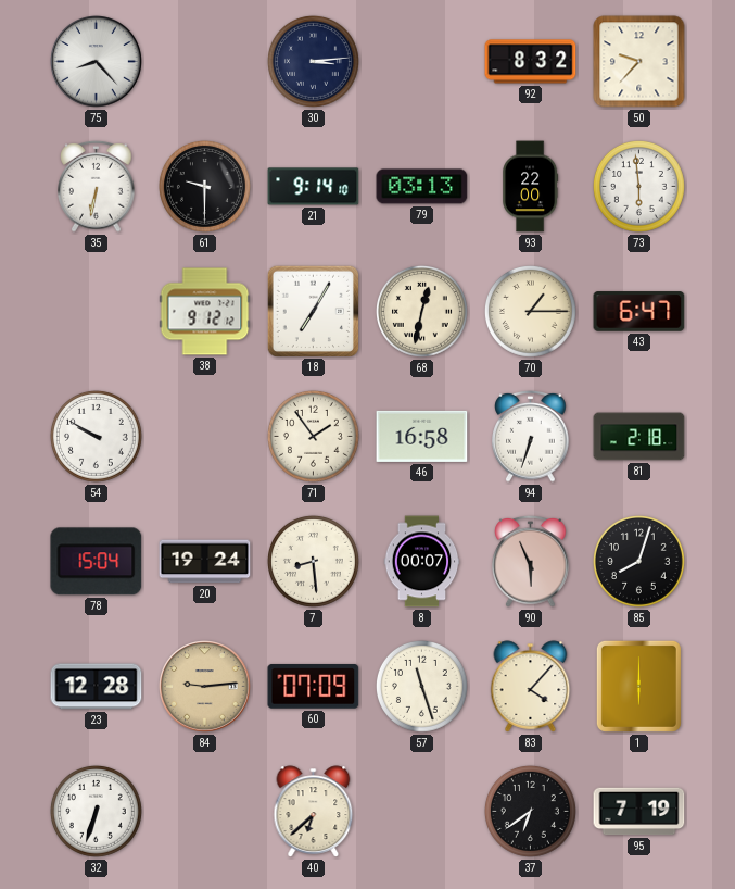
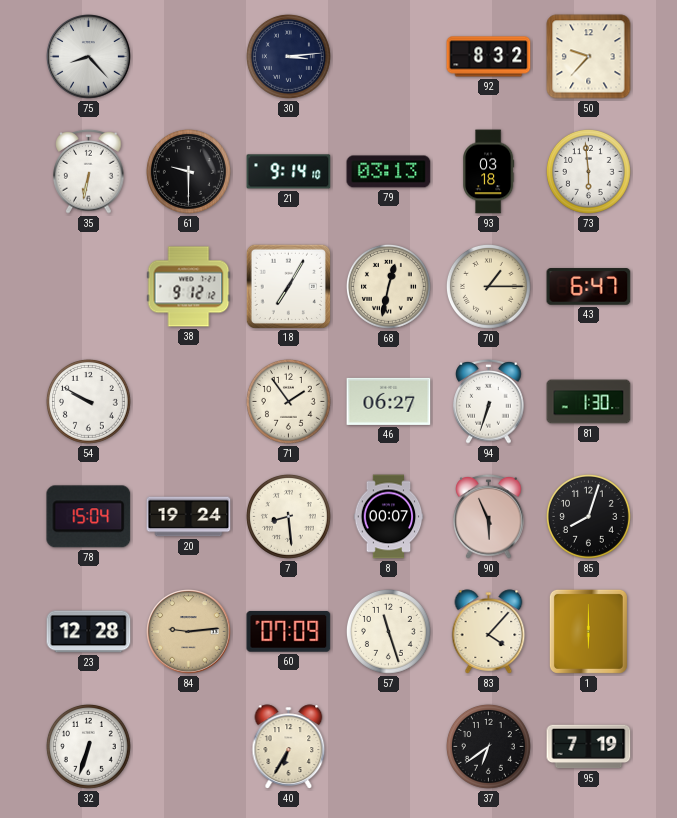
93: 22:00 -> 03:18 (489, 172)
46: 16:58 -> 06:27 (389, 401)
81: 2:18 -> 1:30 (589, 402)
40: 6:38 -> 6:35 (289, 747)
